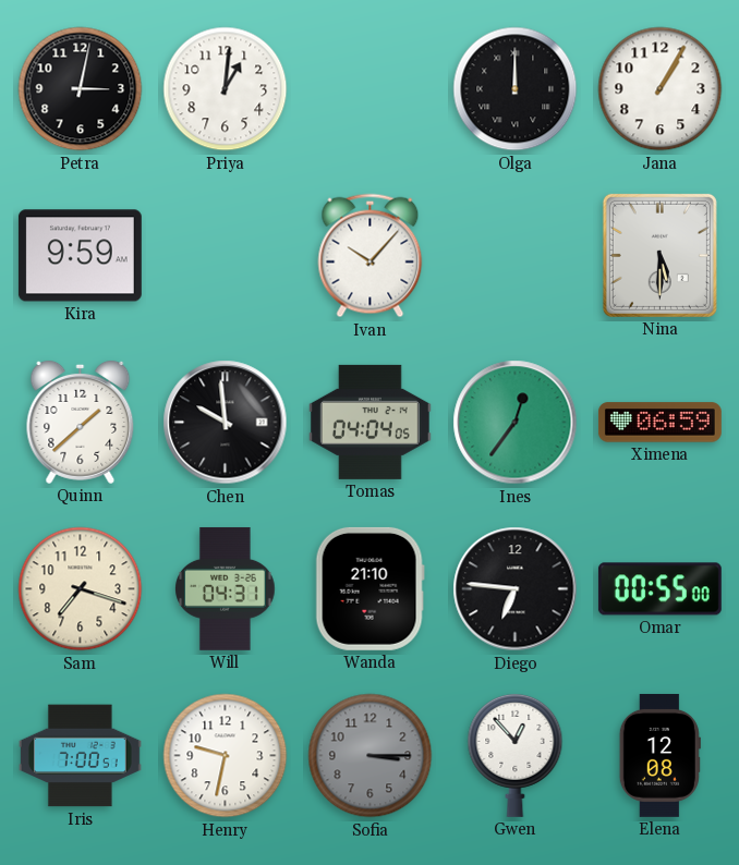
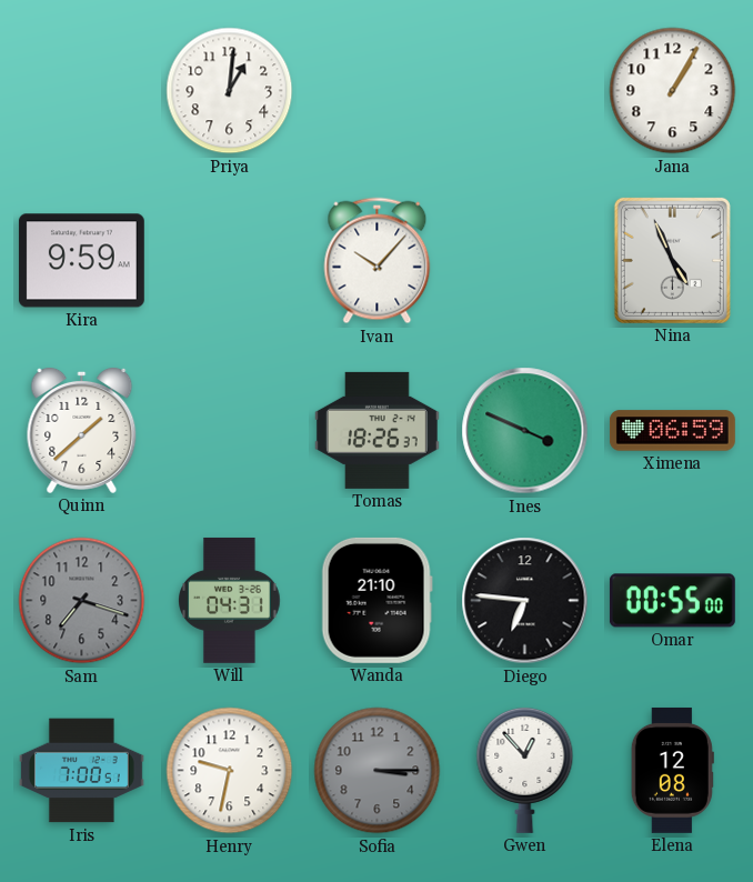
Petra: 3:02 -> none (81, 89)
Olga: 12:00 -> none (516, 89)
Nina: 5:30 -> 4:56 (672, 260)
Chen: 9:59 -> none (226, 423)
Tomas: 04:04 -> 18:26 (376, 430)
Ines: 12:36 -> 3:49 (525, 431)
Sam dial: cream -> grey (82, 601)
